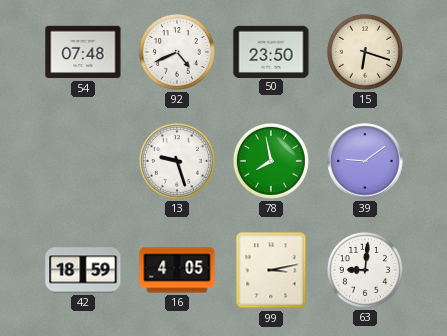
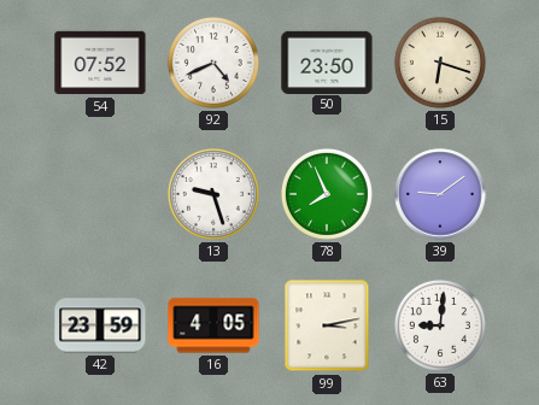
54: 07:48 -> 07:52 (100, 63)
78: 7:58 -> 7:56 (327, 194)
42: 18:59 -> 23:59 (100, 325)
